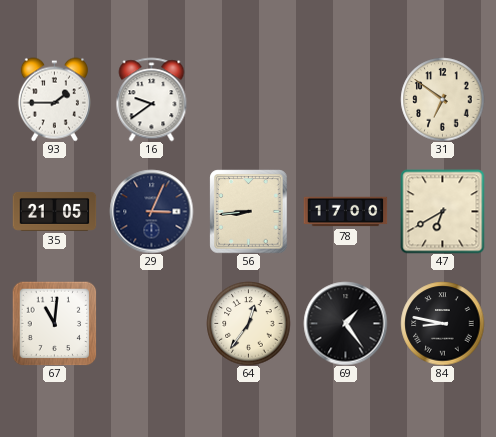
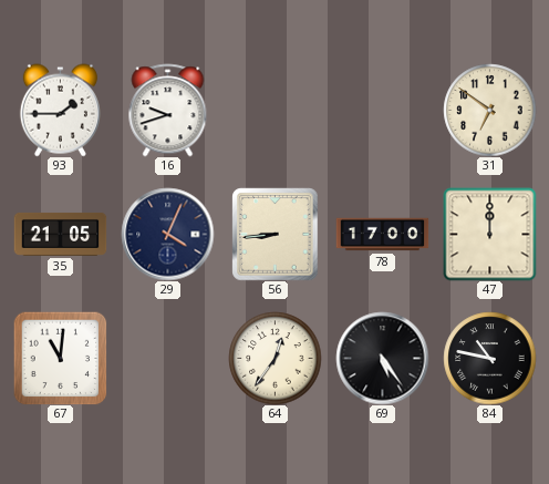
16: 9:39 -> 9:42 (168, 110)
29: 3:04 -> 4:04 (167, 234)
47: 6:40 -> 12:00 (489, 234)
69: 1:24 -> 5:24 (382, 358)
84: 8:47 -> 10:47 (489, 358)
